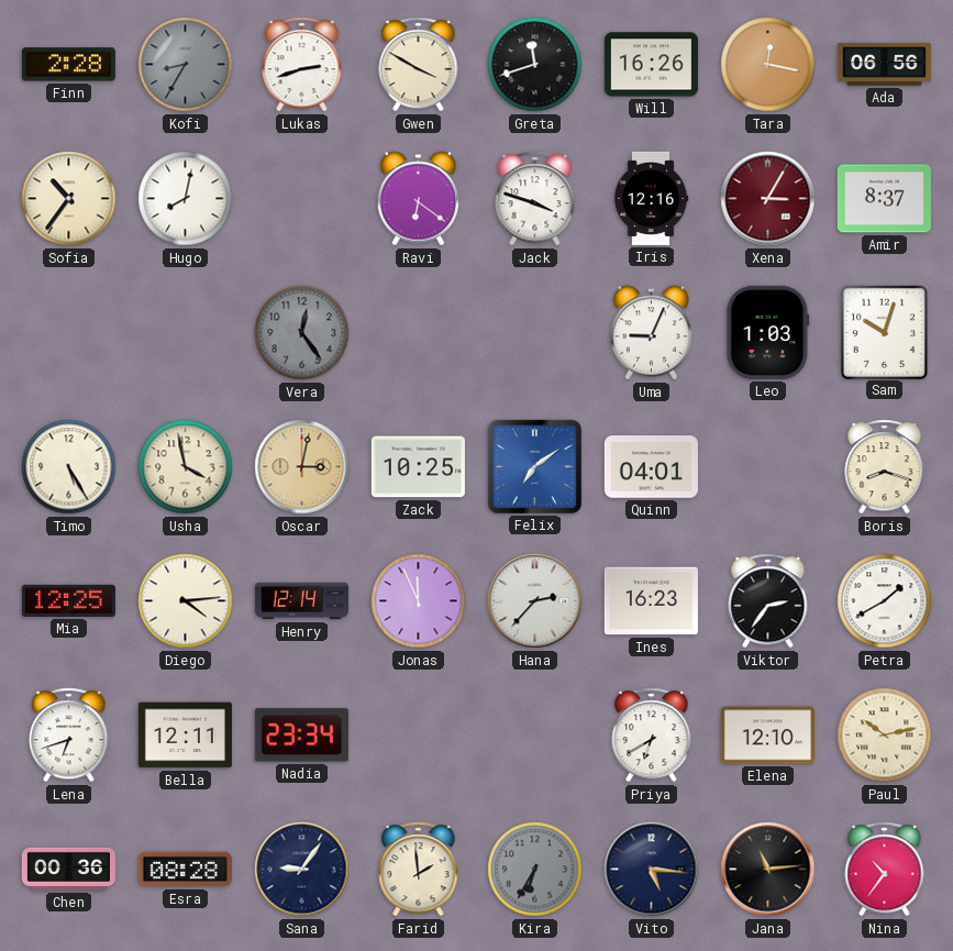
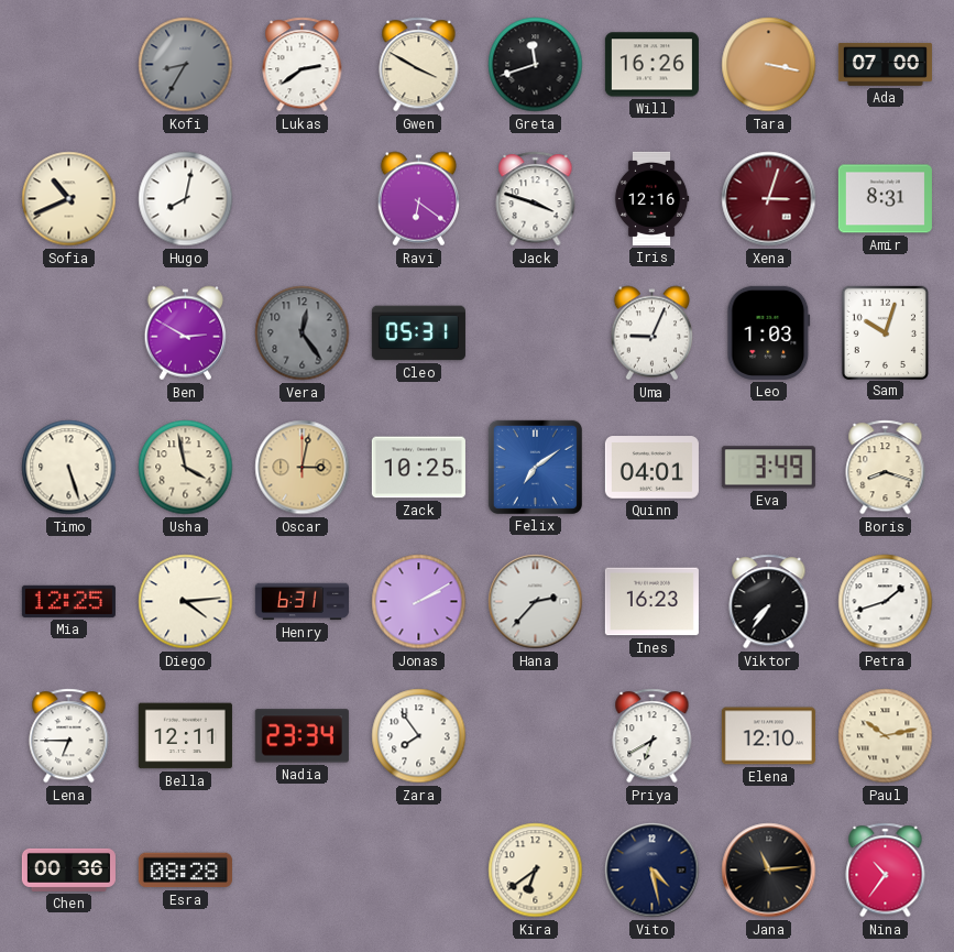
Finn: 2:28 -> none (68, 65)
Lukas: 2:42 -> 2:39 (303, 65)
Tara: 12:17 -> 3:17 (769, 65)
Ada: 06:56 -> 07:00 (885, 65)
Sofia: 10:36 -> 10:41 (69, 199)
Xena: 3:05 -> 3:03 (769, 199)
Amir: 8:37 -> 8:31 (885, 199)
Ben: none -> 2:50 (186, 333)
Cleo: none -> 05:31 (418, 333)
Timo: 5:25 -> 5:27 (69, 468)
Eva: none -> 3:49 (768, 468)
Henry: 12:14 -> 6:31 (301, 602)
Jonas: 11:56 -> 2:10 (419, 602)
Viktor: 2:36 -> 7:36 (769, 602)
Petra: 1:40 -> 1:42 (886, 602)
Lena: 6:42 -> 6:45 (69, 736)
Zara: none -> 7:54 (419, 736)
Sana: 9:06 -> none (302, 870)
Farid: 1:59 -> none (419, 870)
Kira: 6:35 -> 6:39 (536, 871)
Kira dial: grey -> cream (536, 871)
Vito: 5:16 -> 4:28 (653, 871)
